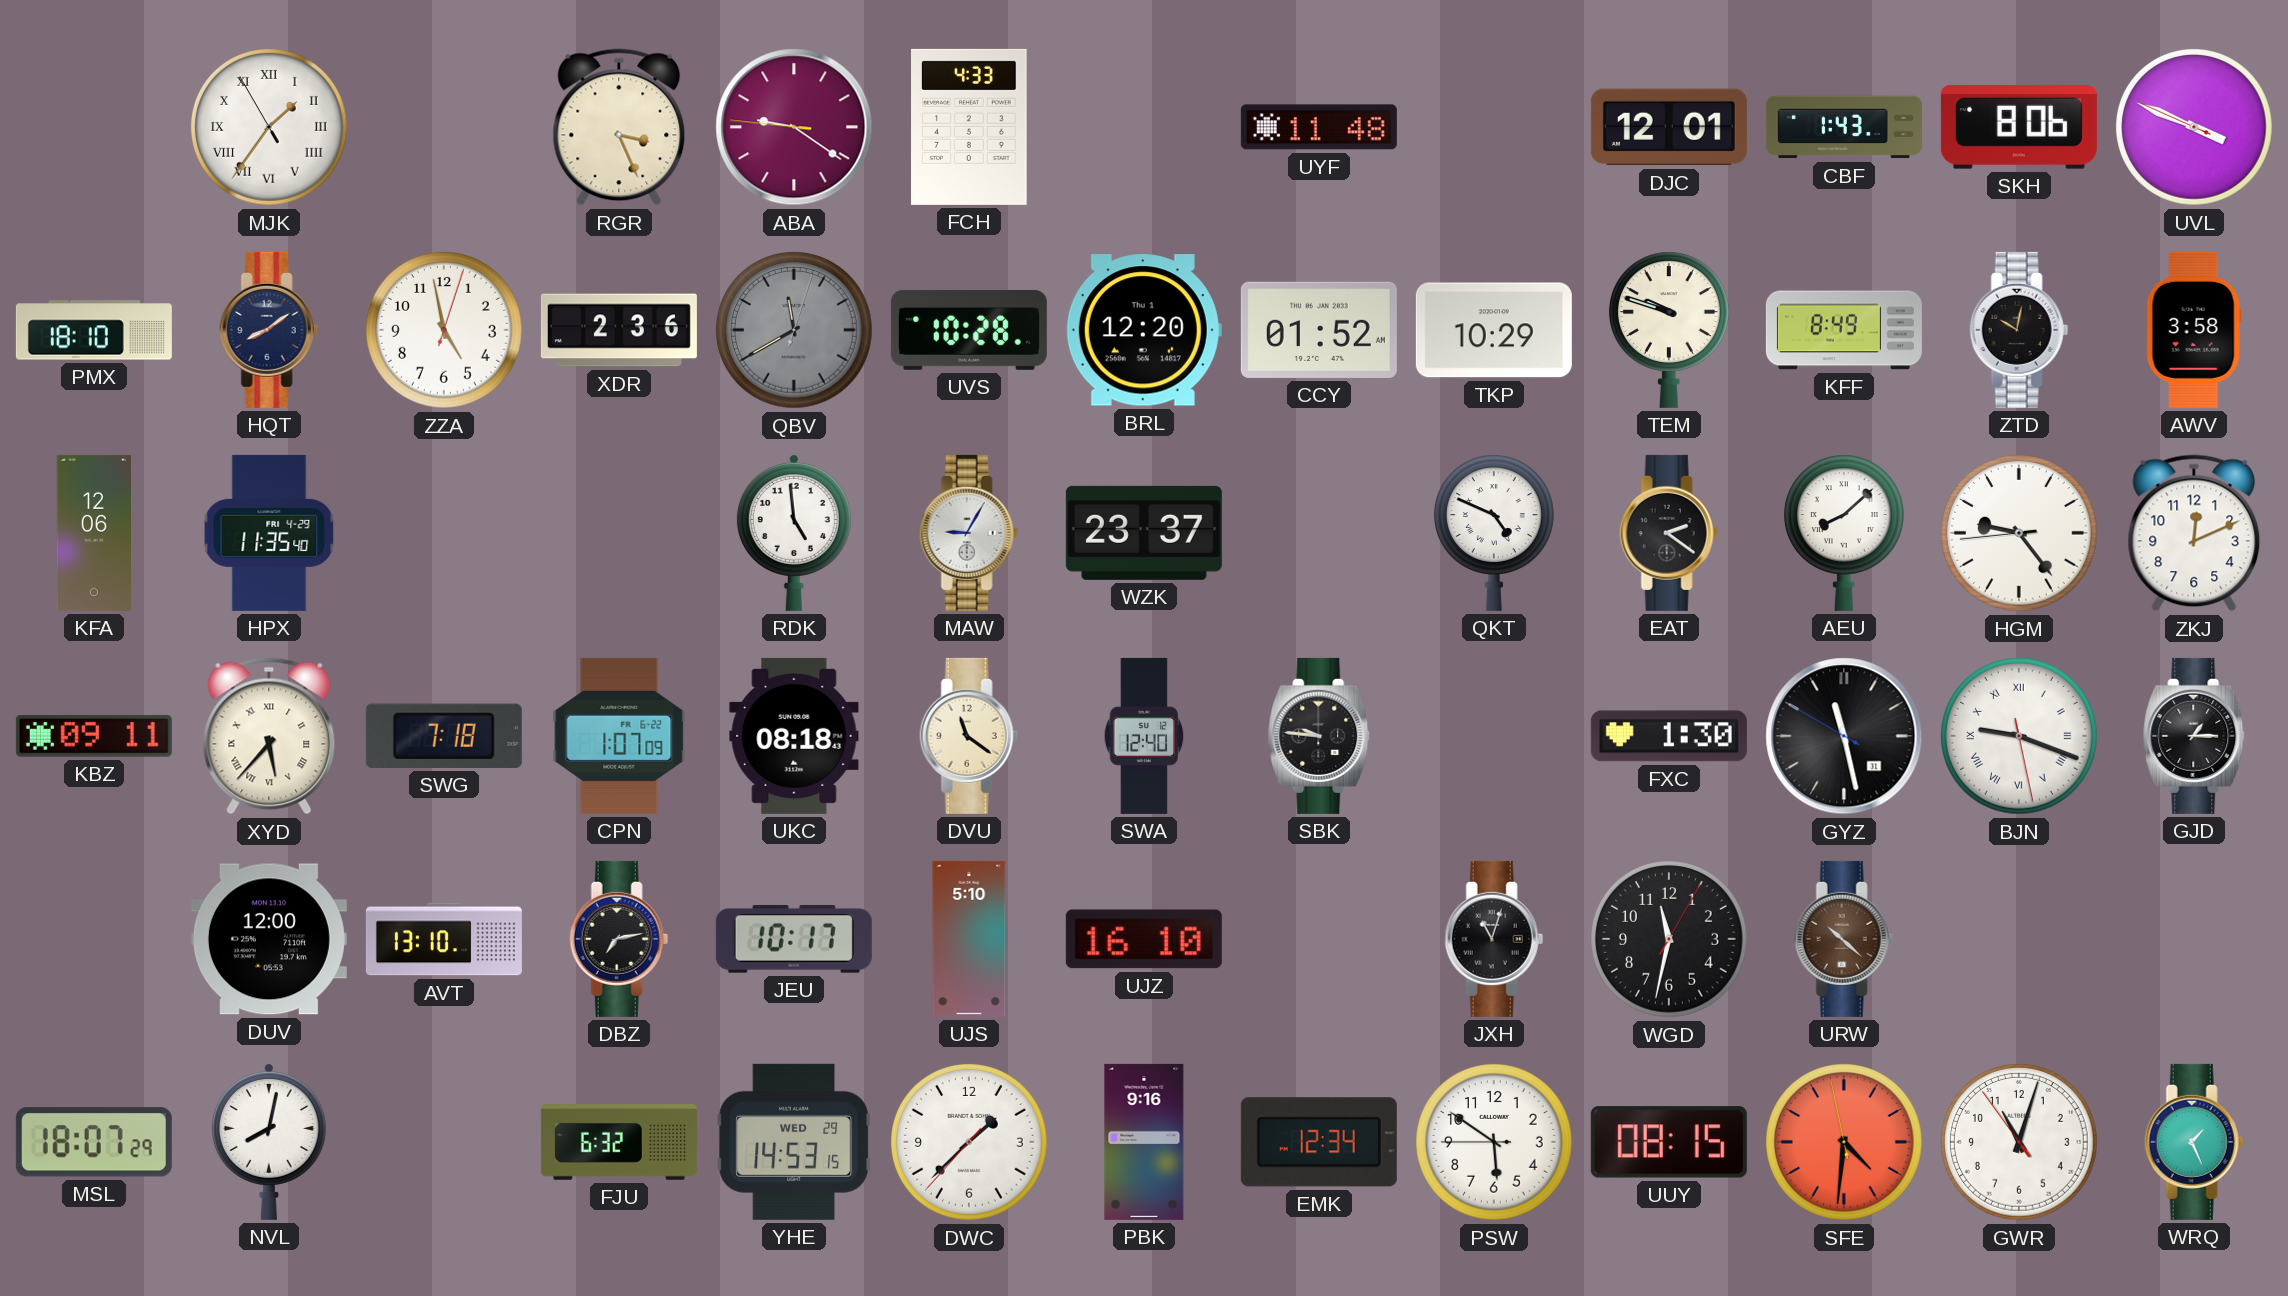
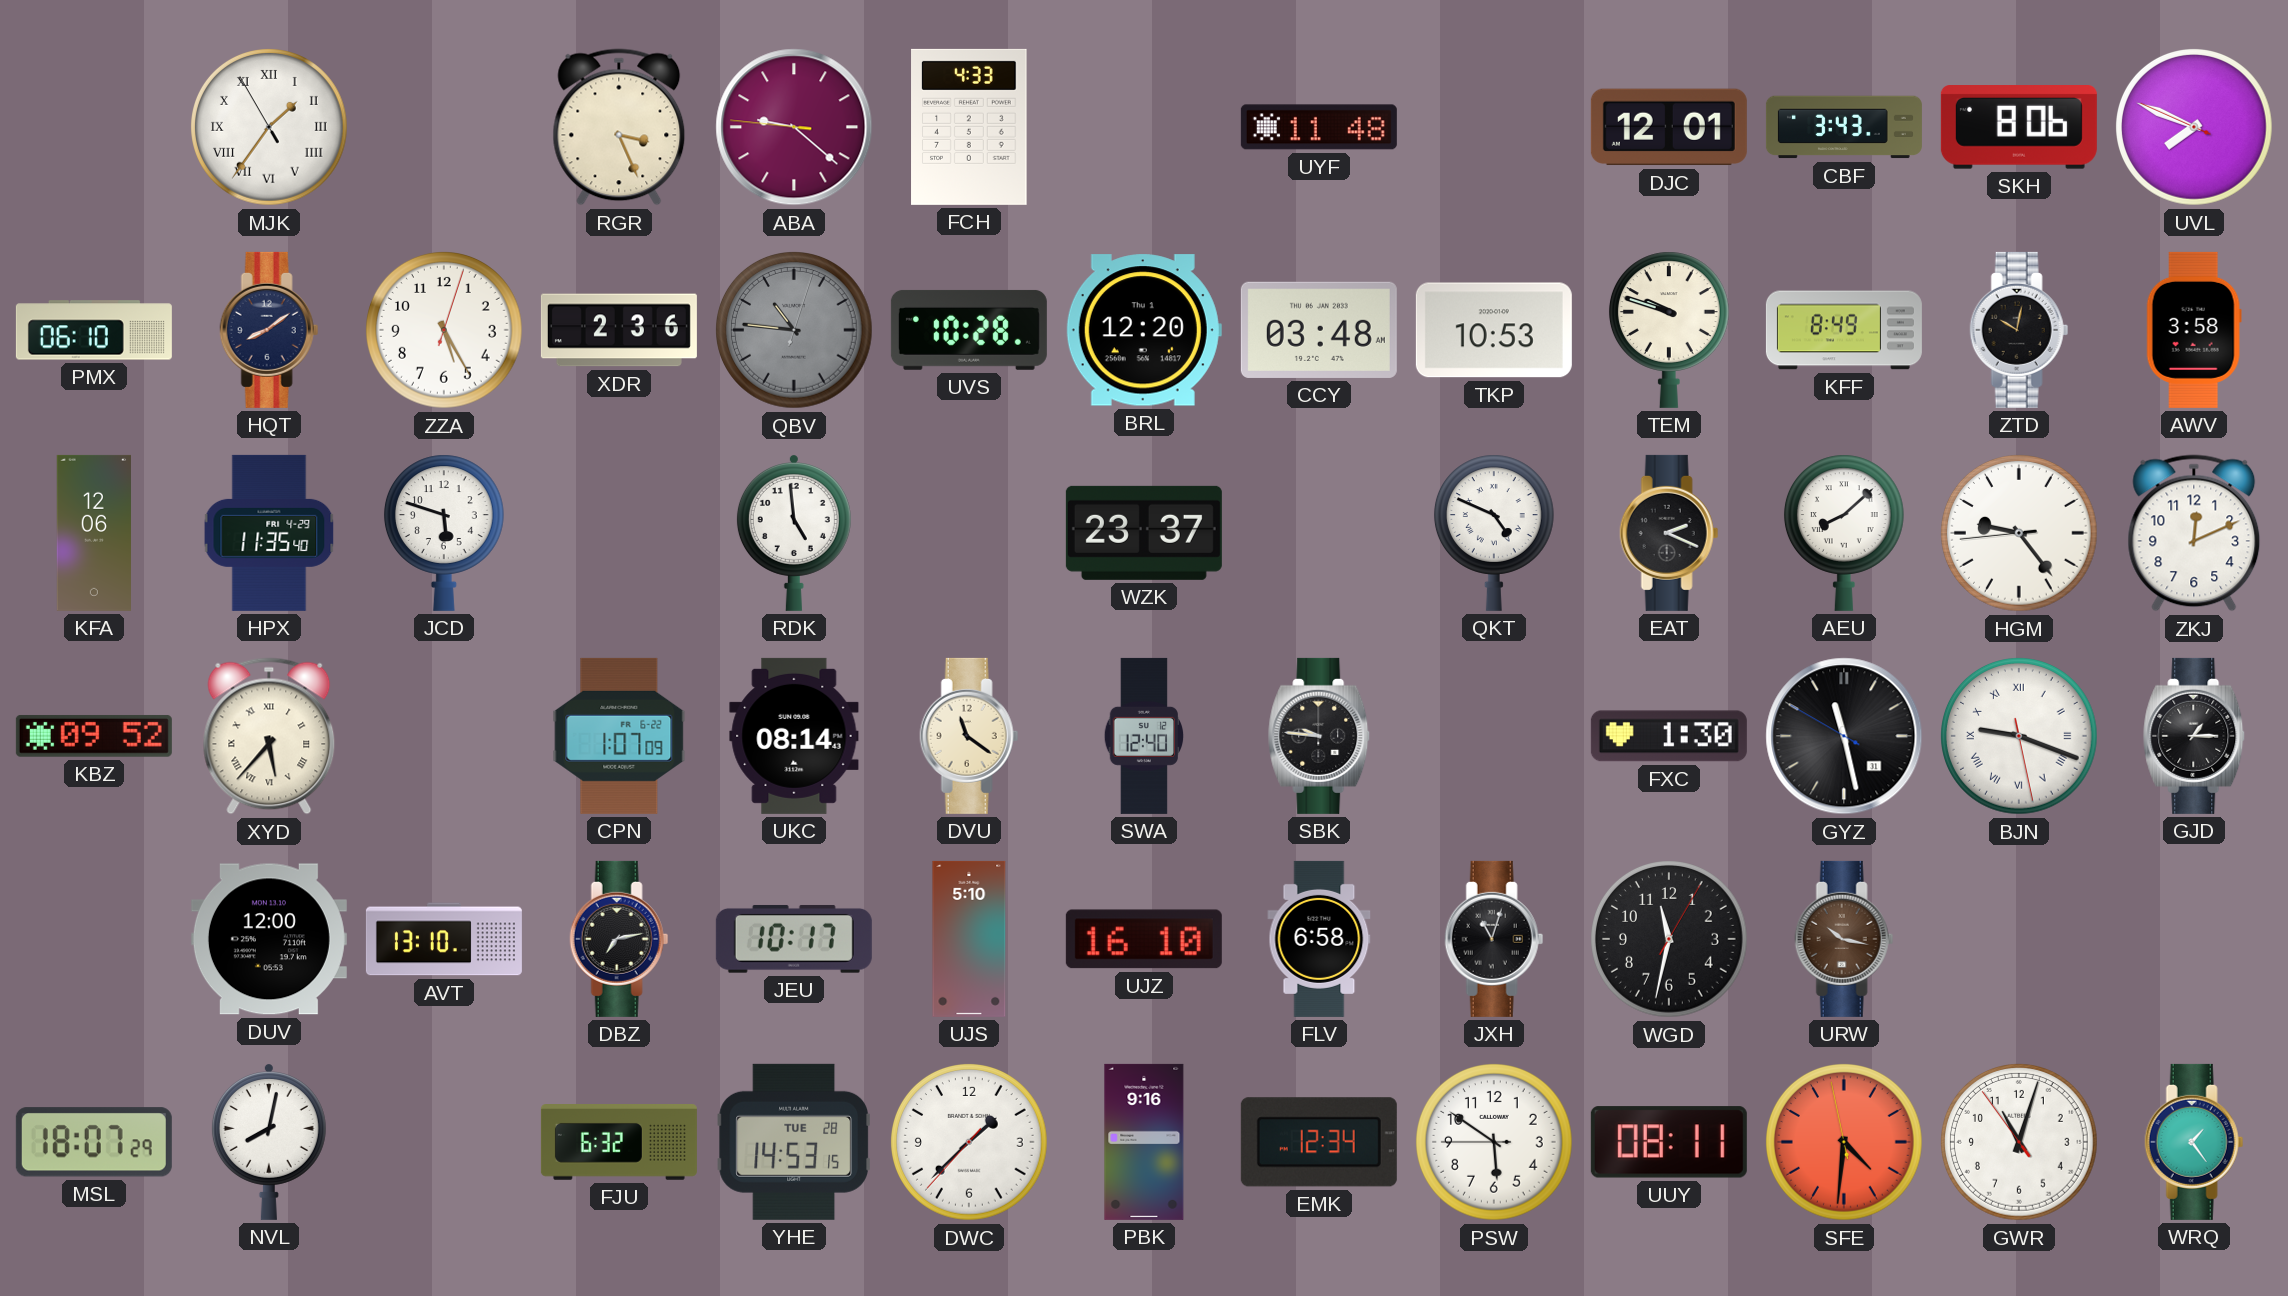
ABA: 9:20 -> 9:21 (794, 127)
CBF: 1:43 -> 3:43 (1844, 127)
UVL: 3:48 -> 7:48 (2195, 128)
PMX: 18:10 -> 06:10 (94, 330)
ZZA: 4:58 -> 5:25 (445, 331)
QBV: 11:40 -> 10:46 (795, 331)
CCY: 01:52 -> 03:48 (1319, 330)
TKP: 10:29 -> 10:53 (1494, 330)
JCD: none -> 5:48 (444, 533)
MAW: 9:05 -> none (969, 533)
EAT: 2:21 -> 2:19 (1669, 533)
KBZ: 09:11 -> 09:52 (94, 736)
SWG: 7:18 -> none (444, 736)
UKC: 08:18 -> 08:14 (794, 736)
FLV: none -> 6:58 (1319, 939)
URW: 10:22 -> 10:17 (1844, 939)
YHE date: WED 29 -> TUE 28 (793, 1142)
UUY: 08:15 -> 08:11 (1669, 1142)
WRQ: 1:26 -> 1:24 (2194, 1142)
